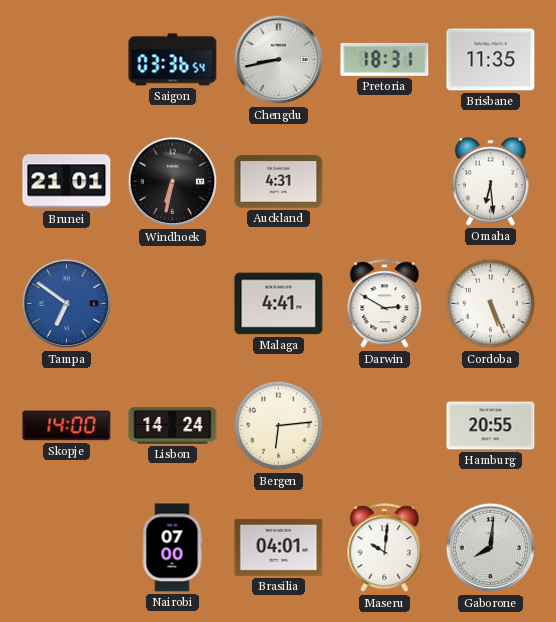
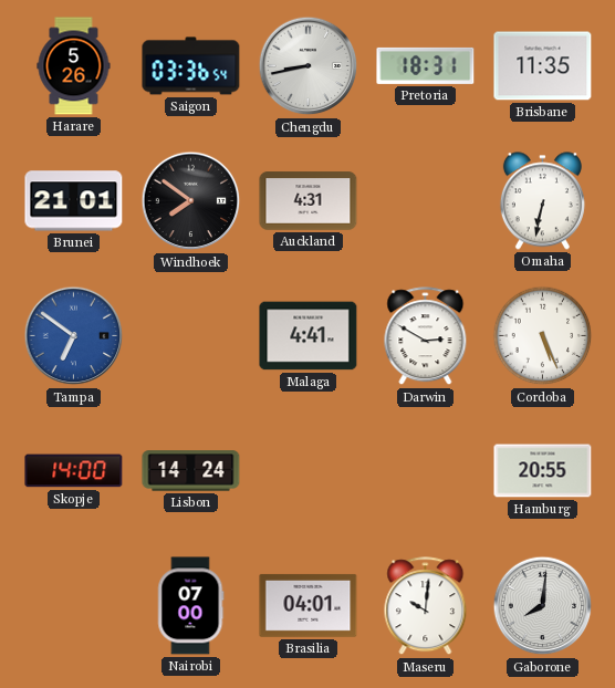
Harare: none -> 5:26 (74, 66)
Windhoek: 6:32 -> 7:51 (191, 201)
Omaha: 6:29 -> 6:32 (542, 201)
Bergen: 6:14 -> none (279, 426)
